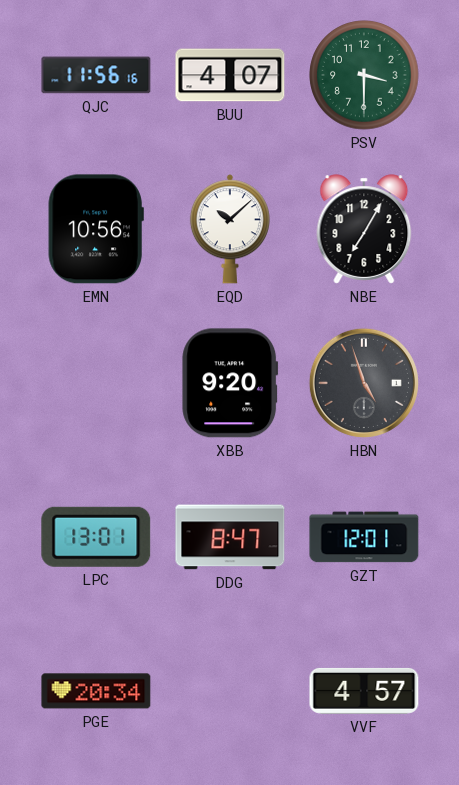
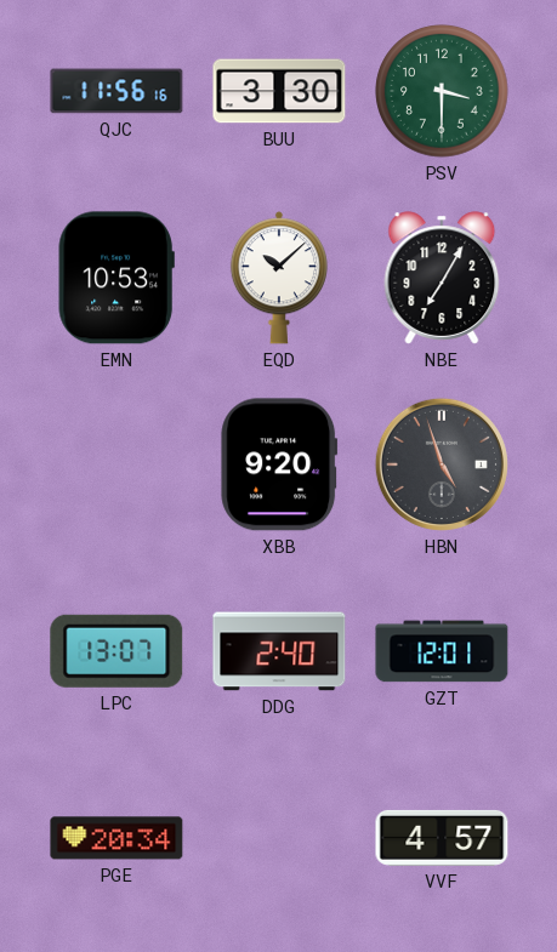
BUU: 4:07 -> 3:30 (279, 91)
EMN: 10:56 -> 10:53 (116, 278)
LPC: 13:01 -> 13:07 (116, 651)
DDG: 8:47 -> 2:40 (279, 651)
